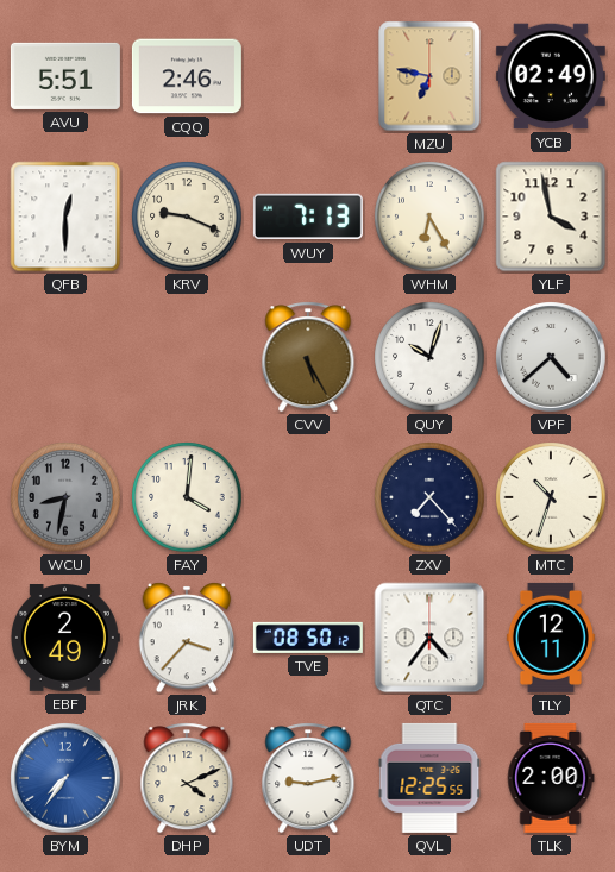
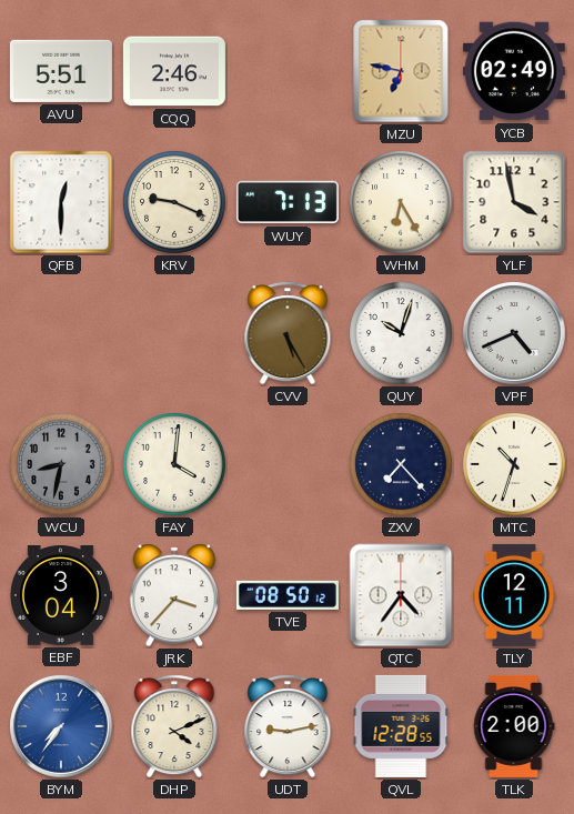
VPF: 4:38 -> 4:41 (515, 334)
EBF: 2:49 -> 3:04 (60, 596)
QVL: 12:25 -> 12:28 (401, 726)
